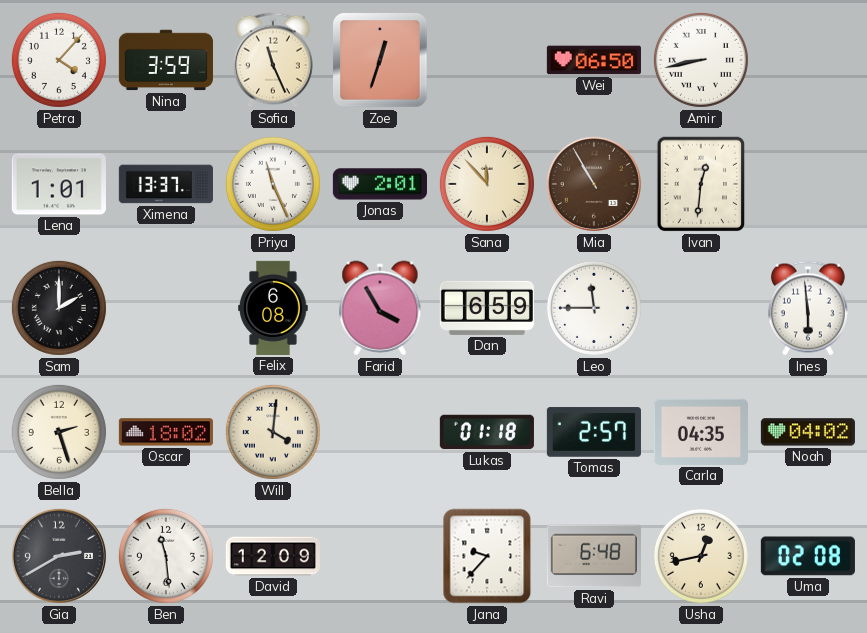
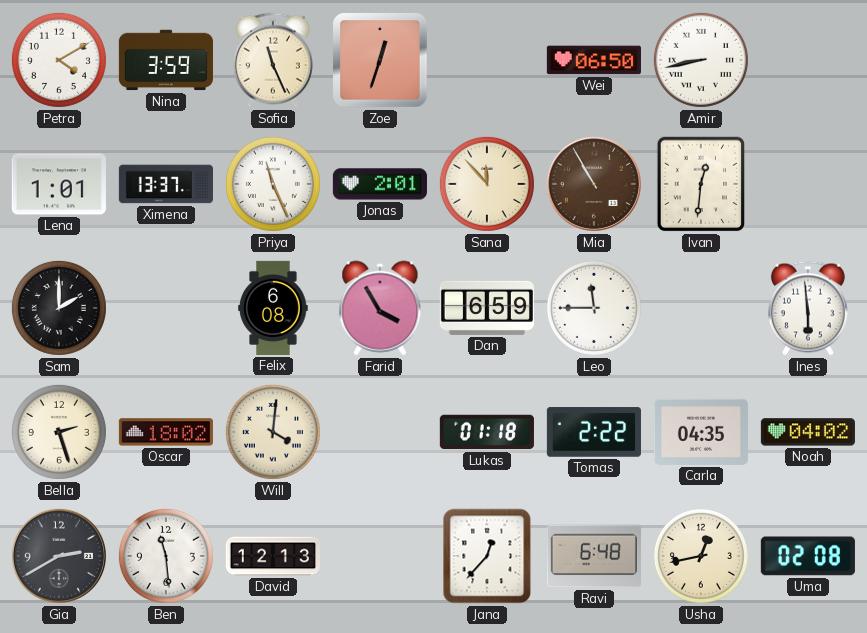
Petra: 4:07 -> 4:10 (59, 60)
Tomas: 2:57 -> 2:22 (594, 432)
David: 12:09 -> 12:13 (273, 556)
Jana: 9:37 -> 12:37 (487, 556)
